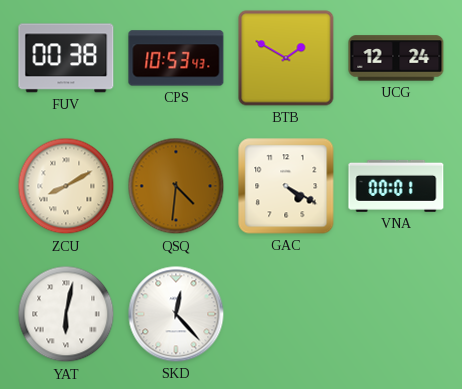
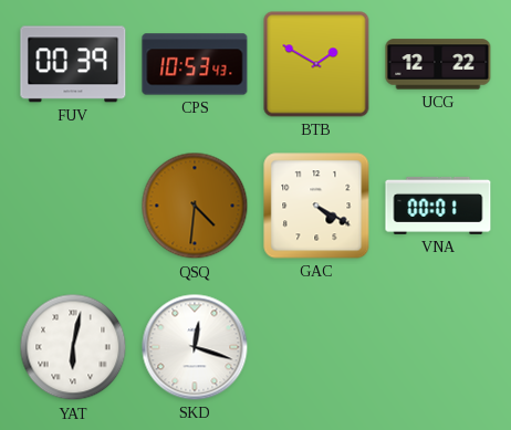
FUV: 00:38 -> 00:39 (73, 64)
UCG: 12:24 -> 12:22 (438, 64)
ZCU: 8:10 -> none (66, 186)
SKD: 12:23 -> 12:18 (195, 347)
